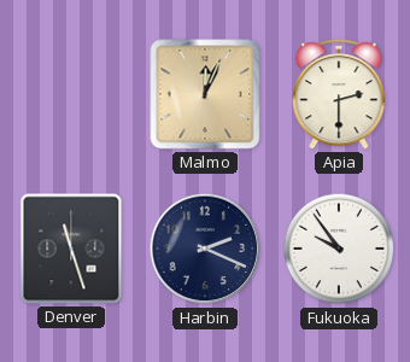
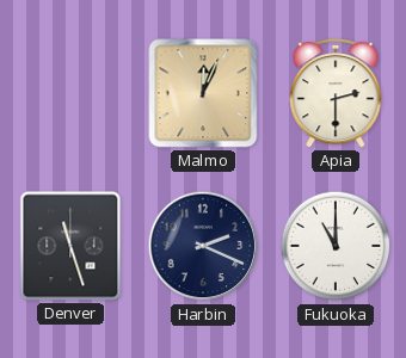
Fukuoka: 9:54 -> 11:00 (336, 246)
